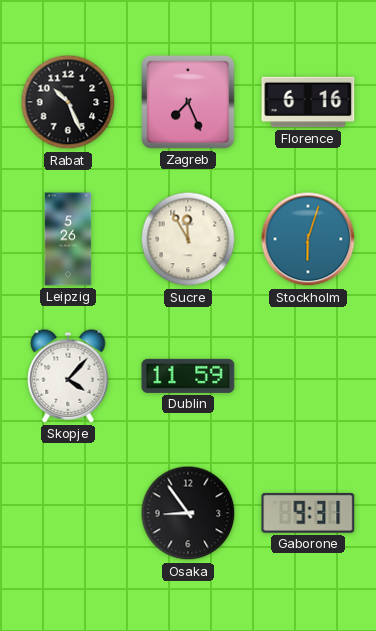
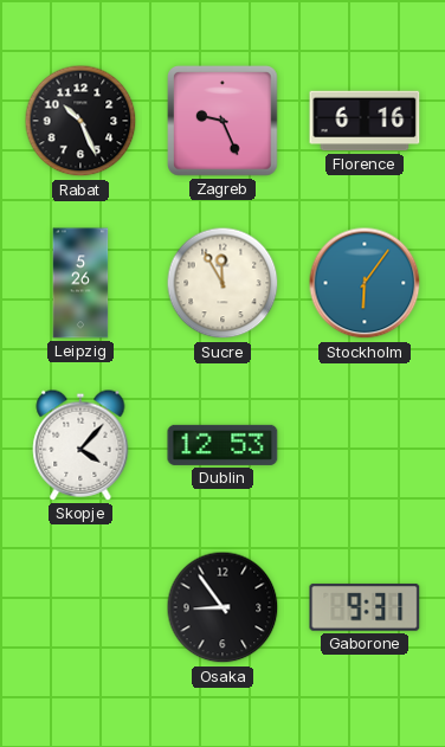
Zagreb: 7:26 -> 9:26 (224, 122)
Stockholm: 6:03 -> 6:06 (365, 283)
Dublin: 11:59 -> 12:53 (222, 445)
